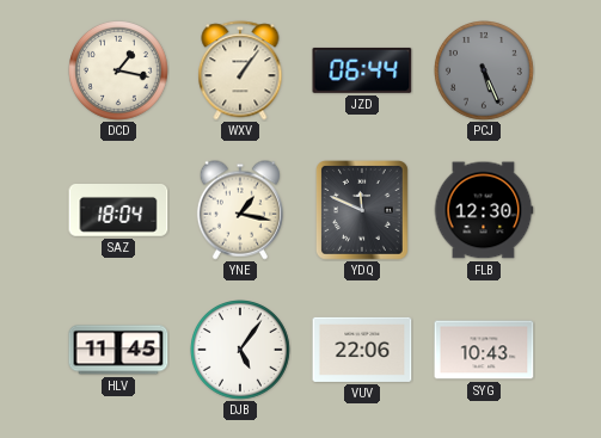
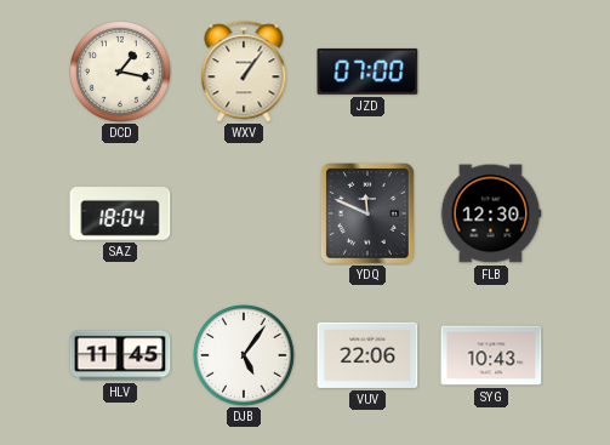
JZD: 06:44 -> 07:00 (367, 72)
PCJ: 5:26 -> none (485, 72)
YNE: 1:17 -> none (239, 210)
